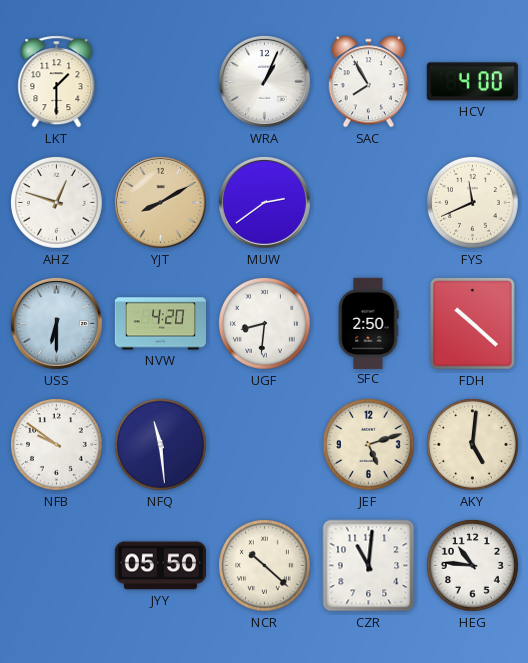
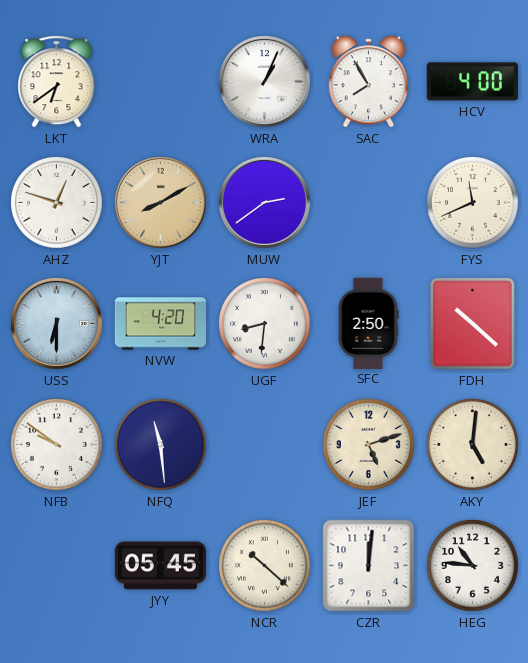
LKT: 1:30 -> 6:39 (57, 82)
JYY: 05:50 -> 05:45 (160, 566)
CZR: 11:01 -> 12:01 (369, 566)
